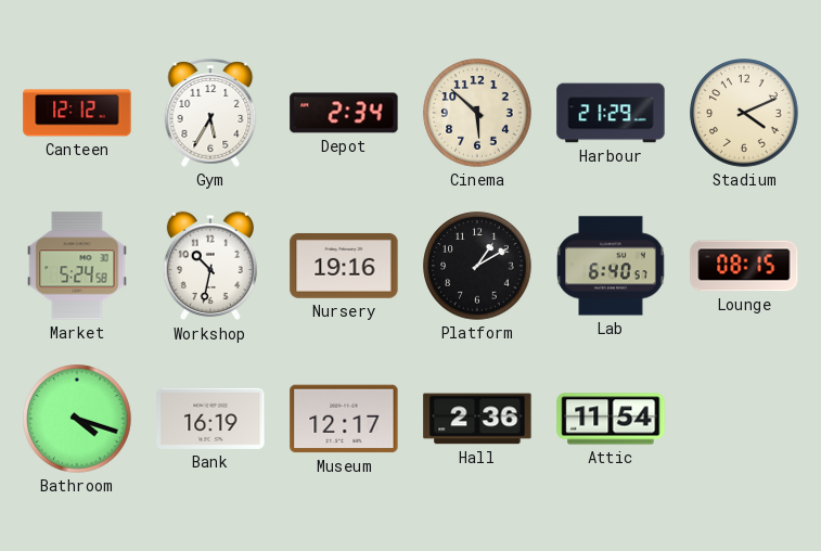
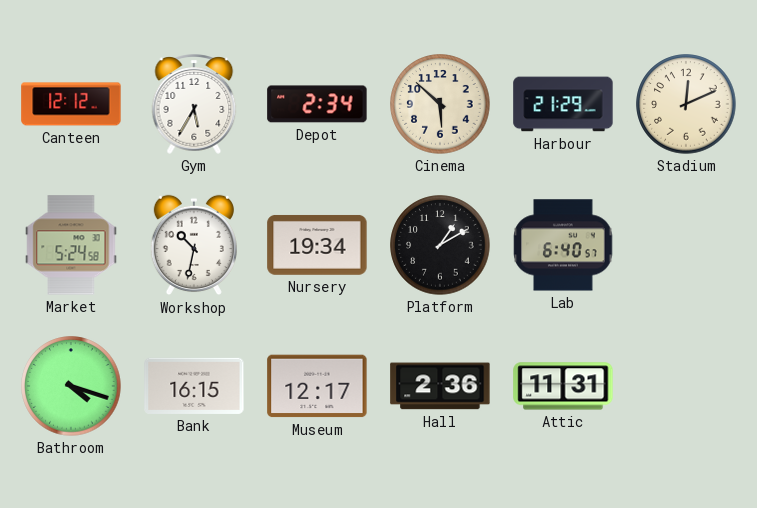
Stadium: 4:11 -> 12:11 (686, 104)
Nursery: 19:16 -> 19:34 (317, 245)
Lounge: 08:15 -> none (744, 266)
Bank: 16:19 -> 16:15 (194, 386)
Attic: 11:54 -> 11:31 (563, 386)
